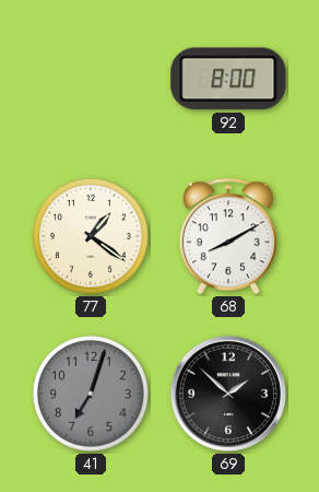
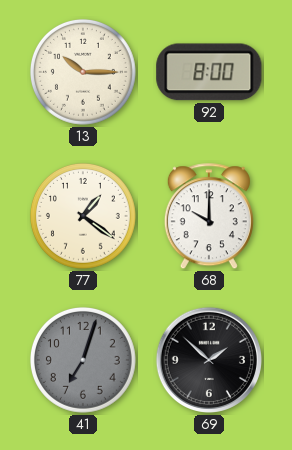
13: none -> 10:15 (83, 72)
68: 8:10 -> 10:00 (209, 217)
